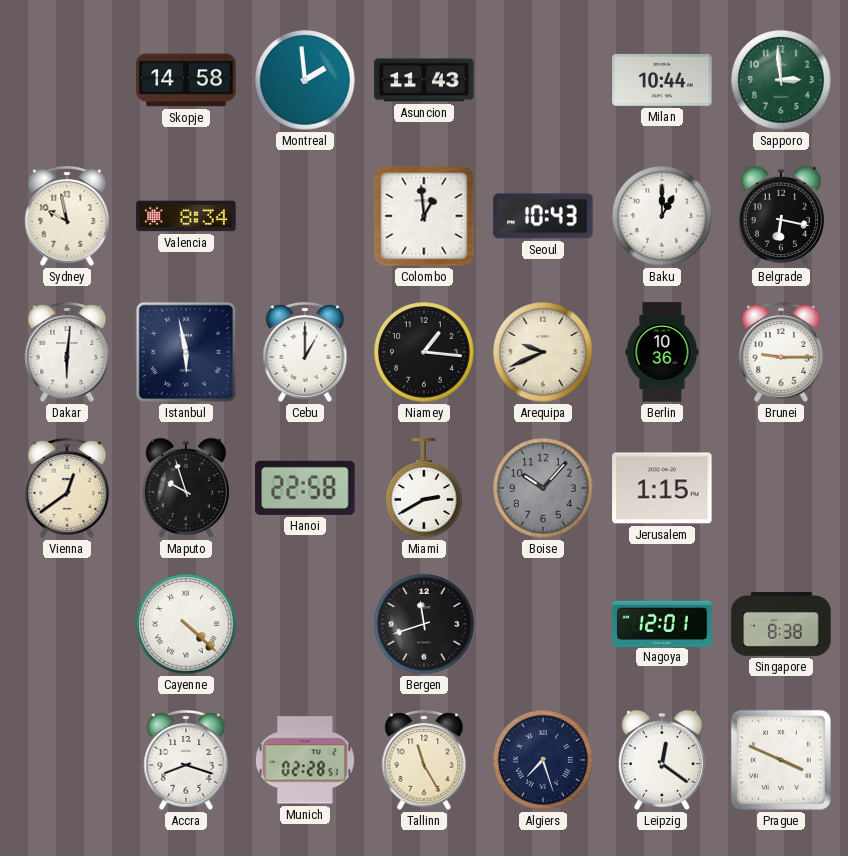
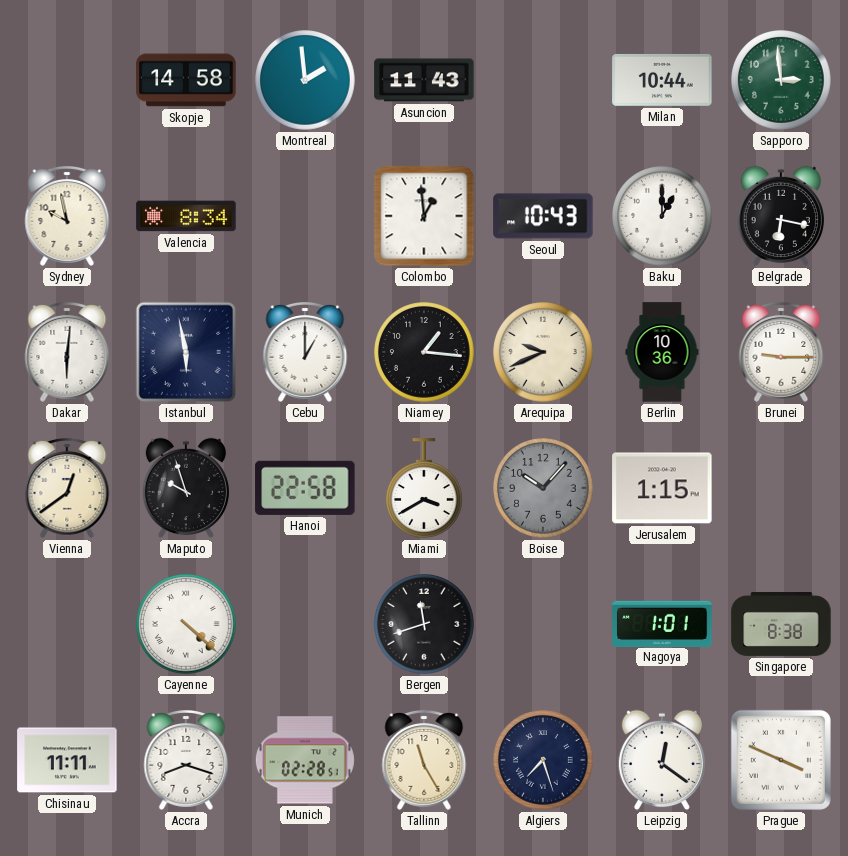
Miami: 2:40 -> 3:40 (425, 488)
Nagoya: 12:01 -> 1:01 (662, 623)
Chisinau: none -> 11:11 (67, 760)
